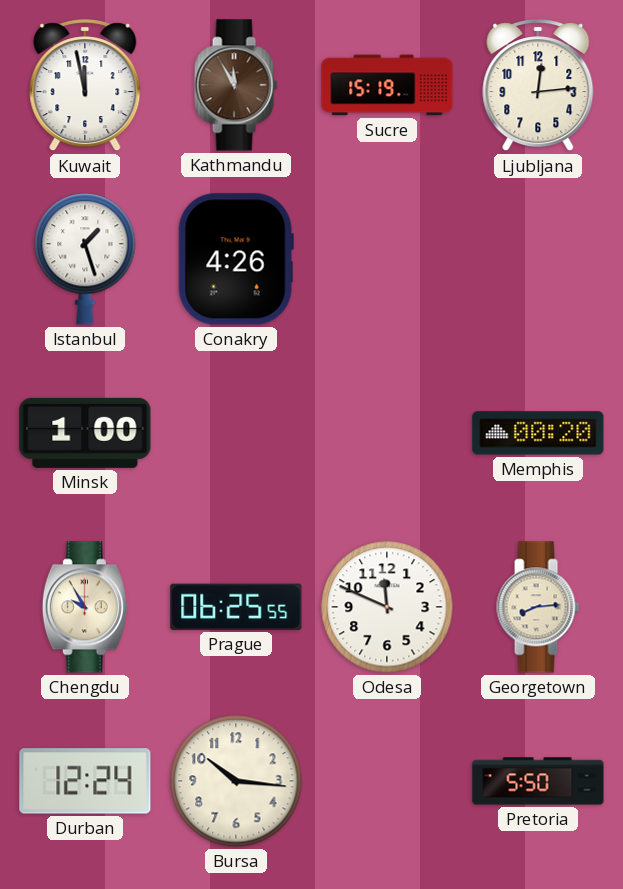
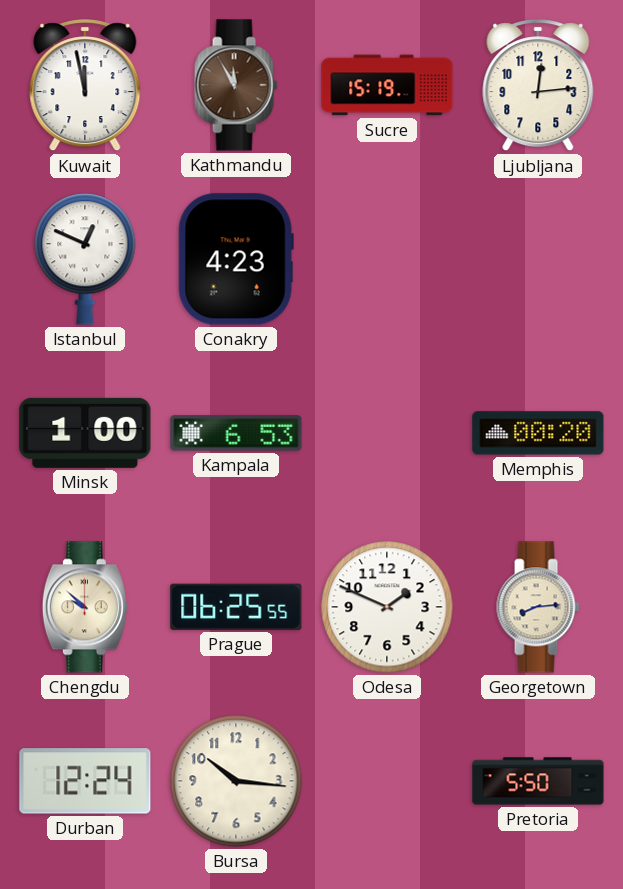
Istanbul: 1:27 -> 12:49 (85, 259)
Conakry: 4:26 -> 4:23 (236, 259)
Kampala: none -> 6:53 (236, 433)
Chengdu: 9:55 -> 9:52 (85, 607)
Odesa: 11:49 -> 1:49 (387, 607)
